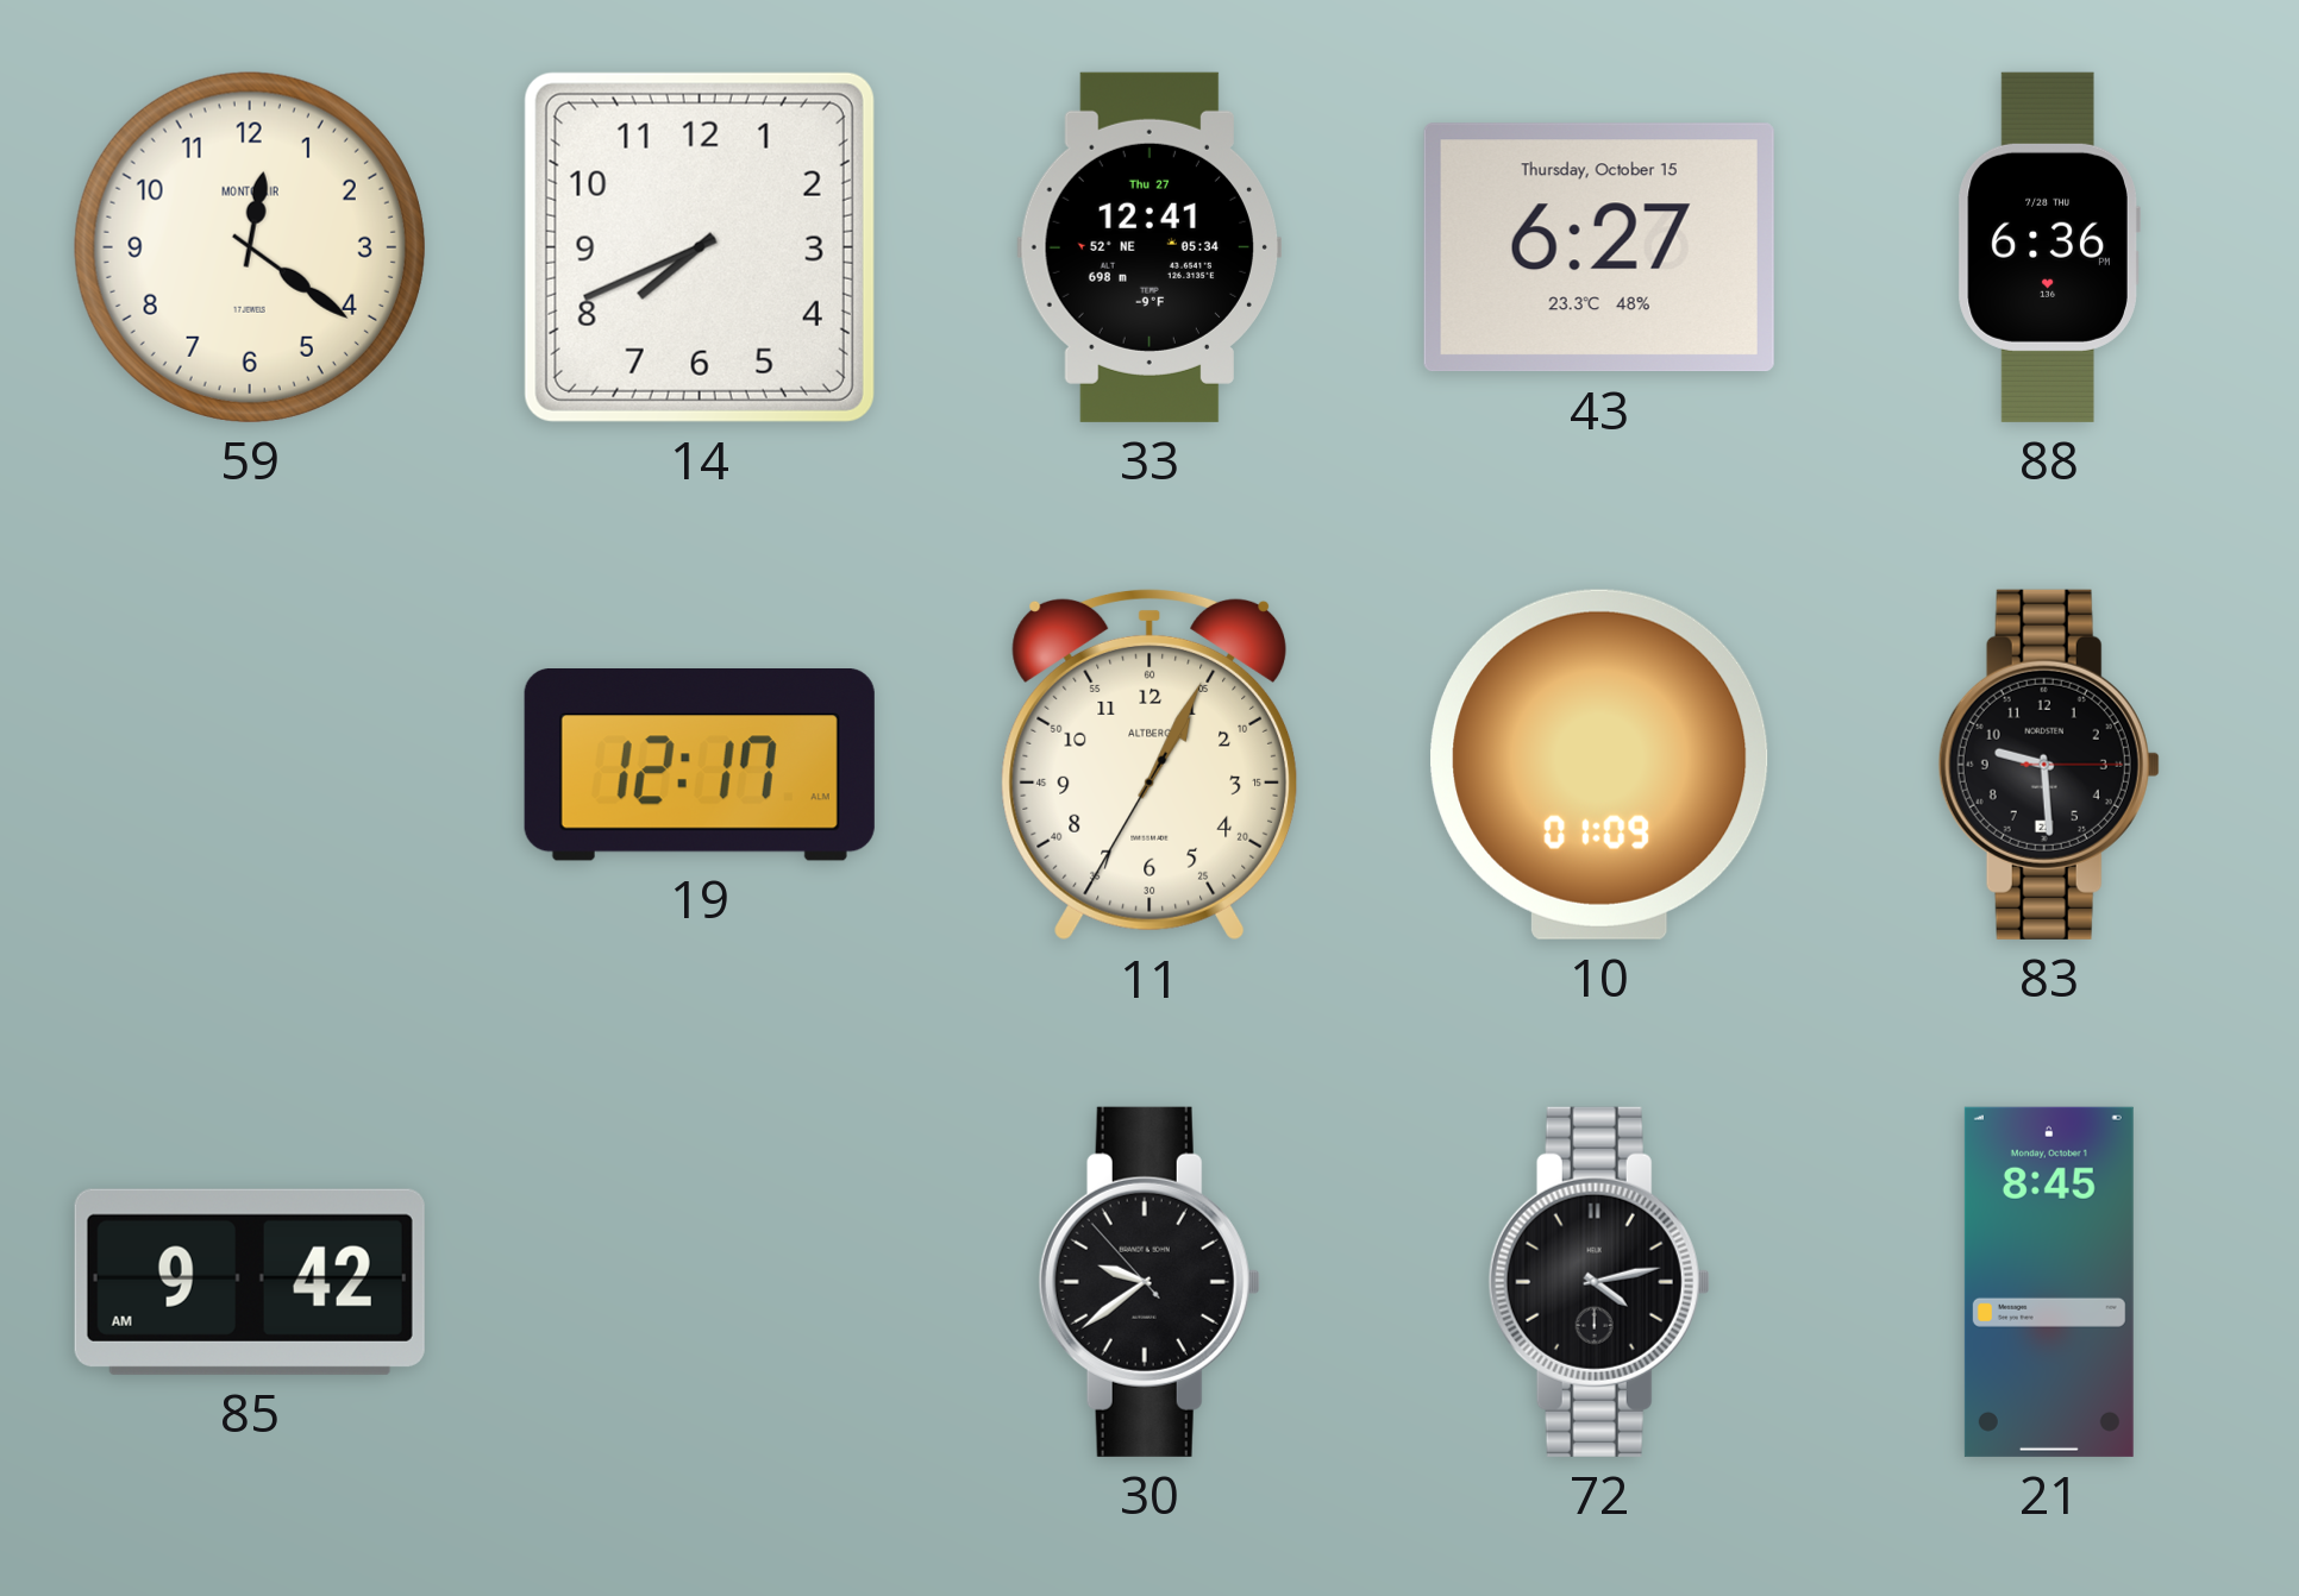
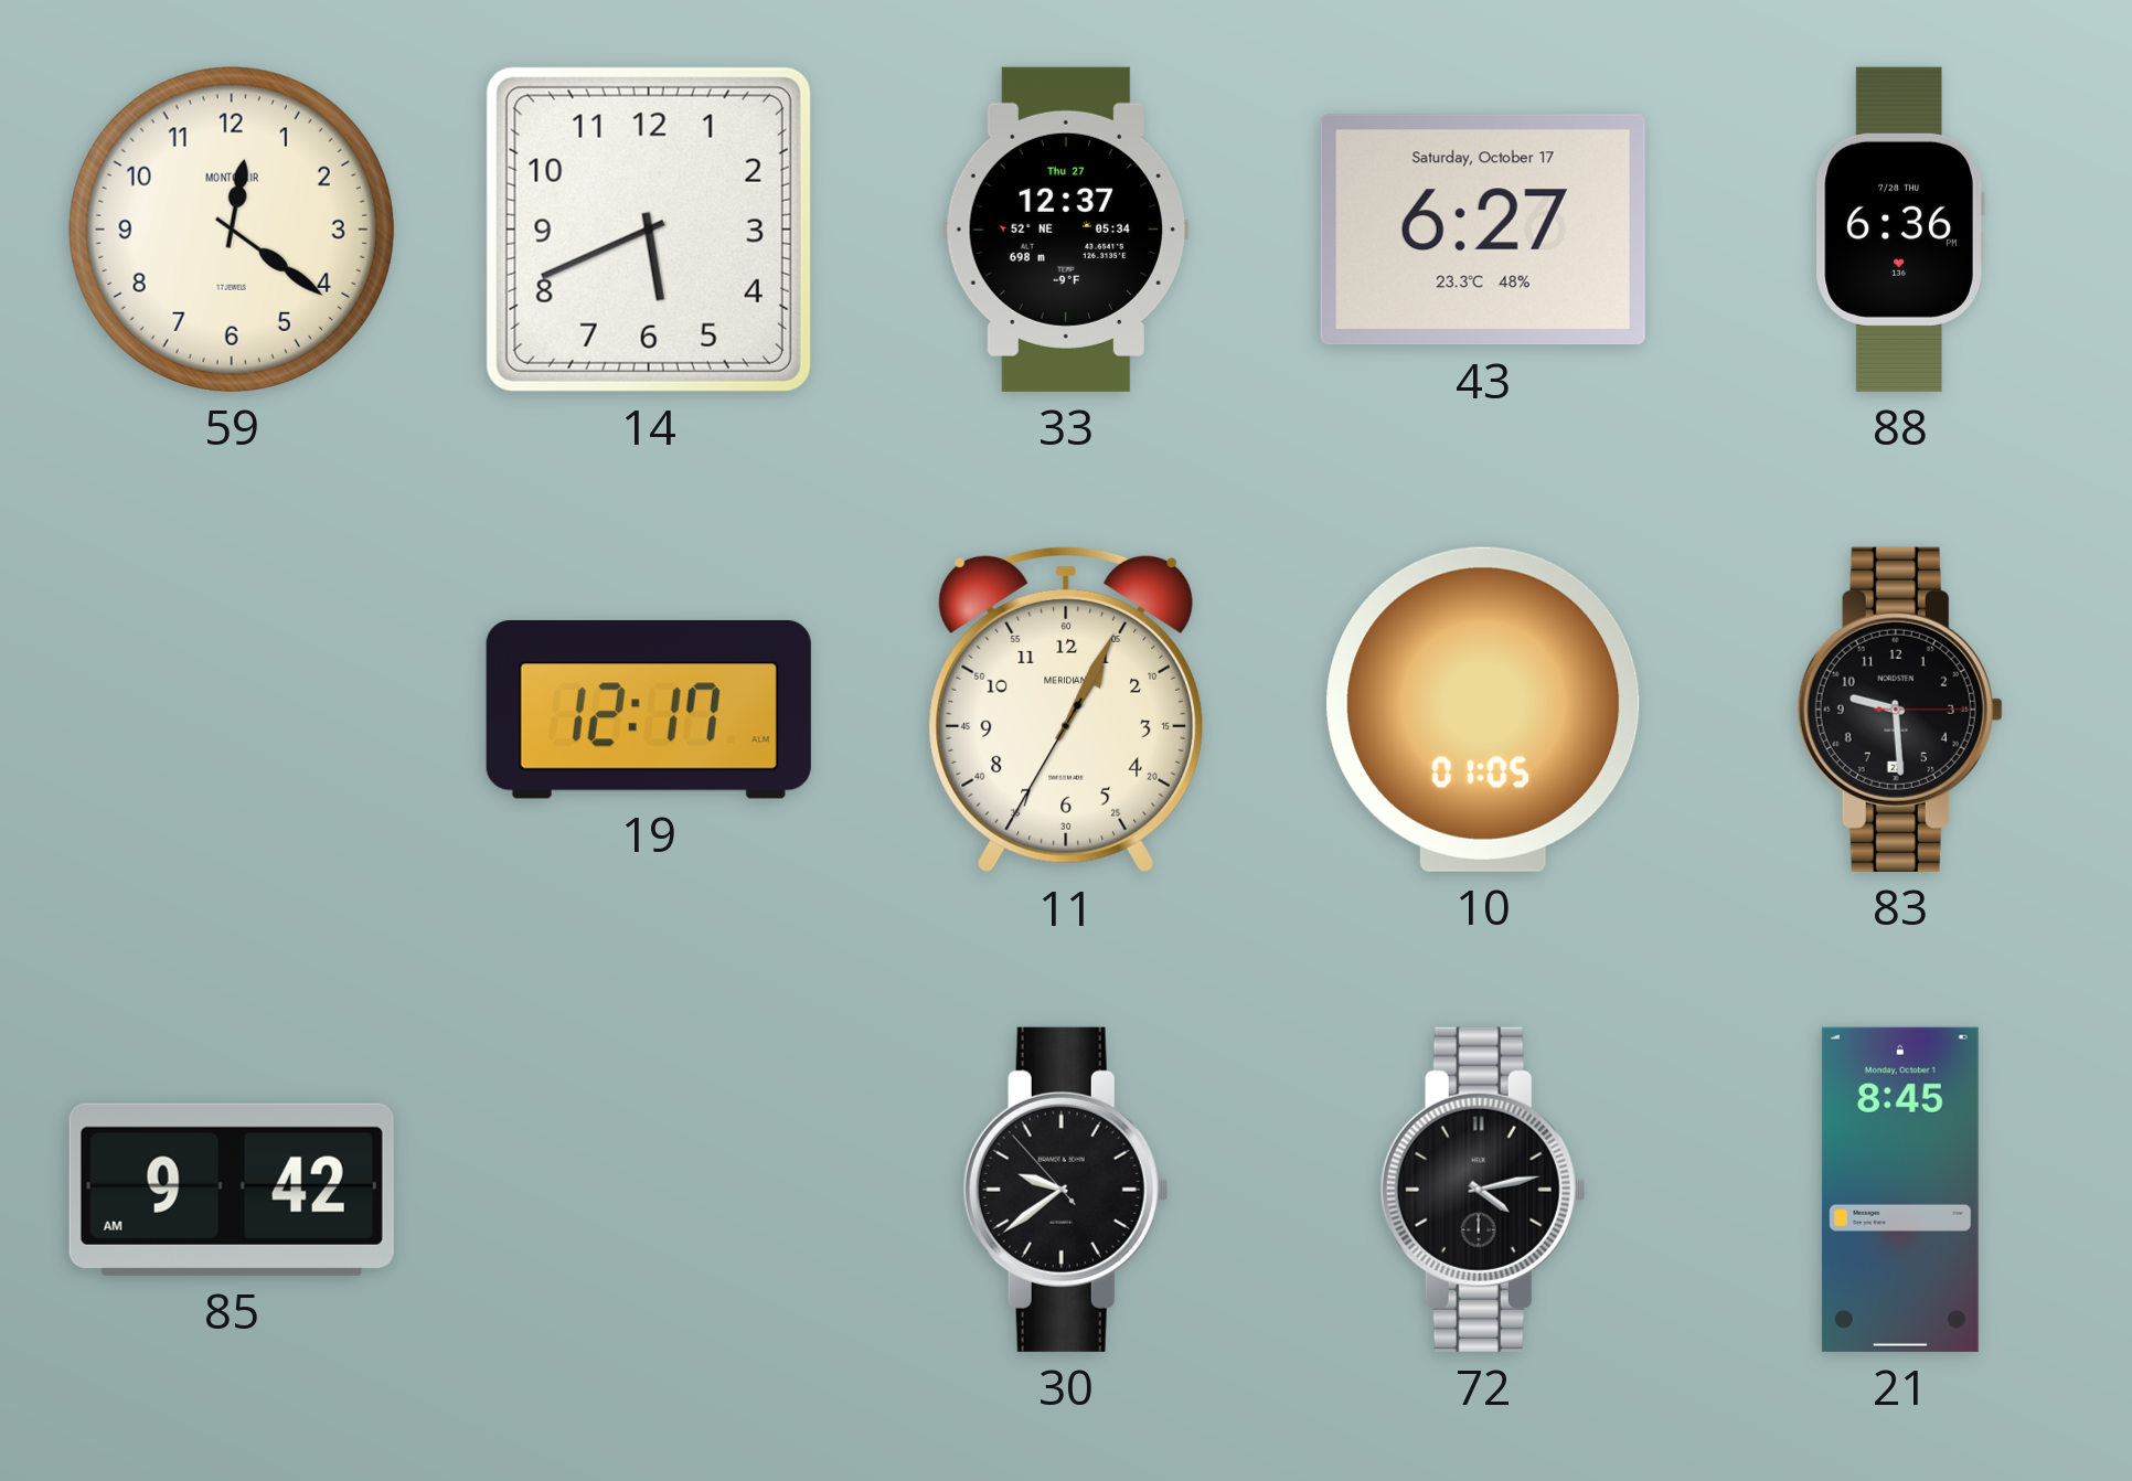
14: 7:41 -> 5:41 (649, 230)
33: 12:41 -> 12:37 (1065, 230)
43 date: Thursday, October 15 -> Saturday, October 17 (1483, 230)
11 brand: ALTBERG -> MERIDIAN (1065, 710)
10: 01:09 -> 01:05 (1483, 710)
